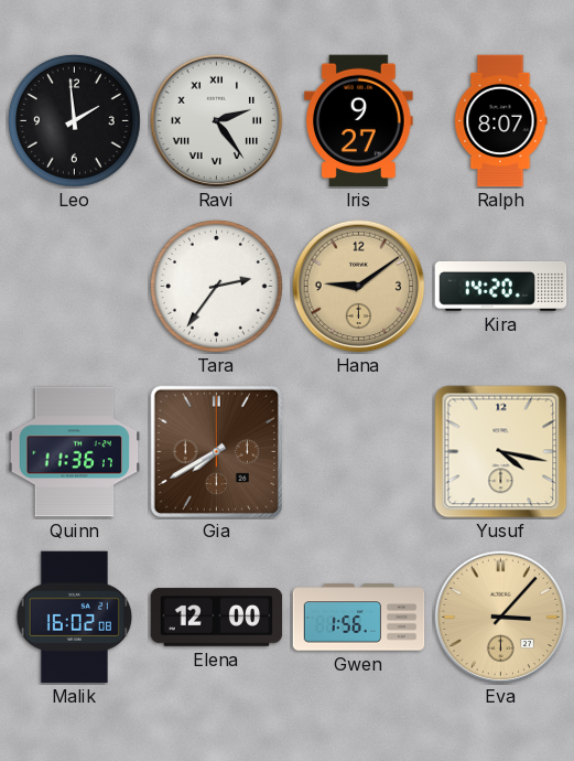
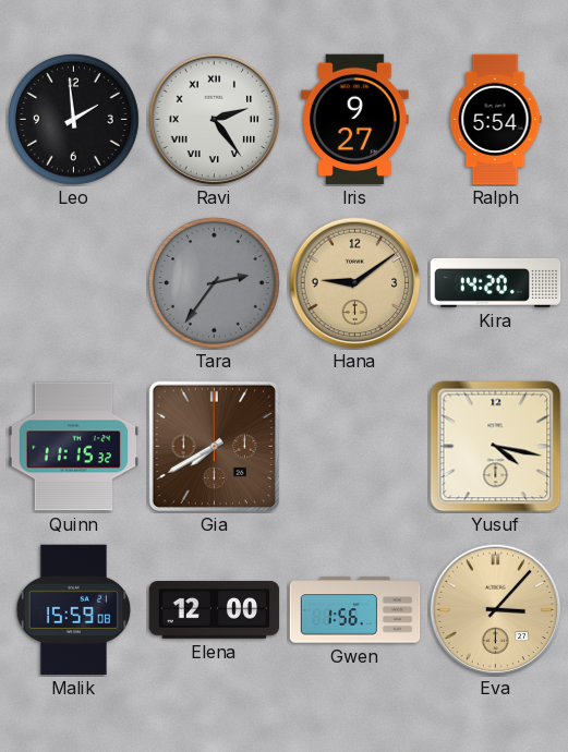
Ralph: 8:07 -> 5:54 (495, 120)
Tara dial: white -> grey (214, 282)
Quinn: 11:36 -> 11:15 (74, 447)
Malik: 16:02 -> 15:59 (74, 610)
